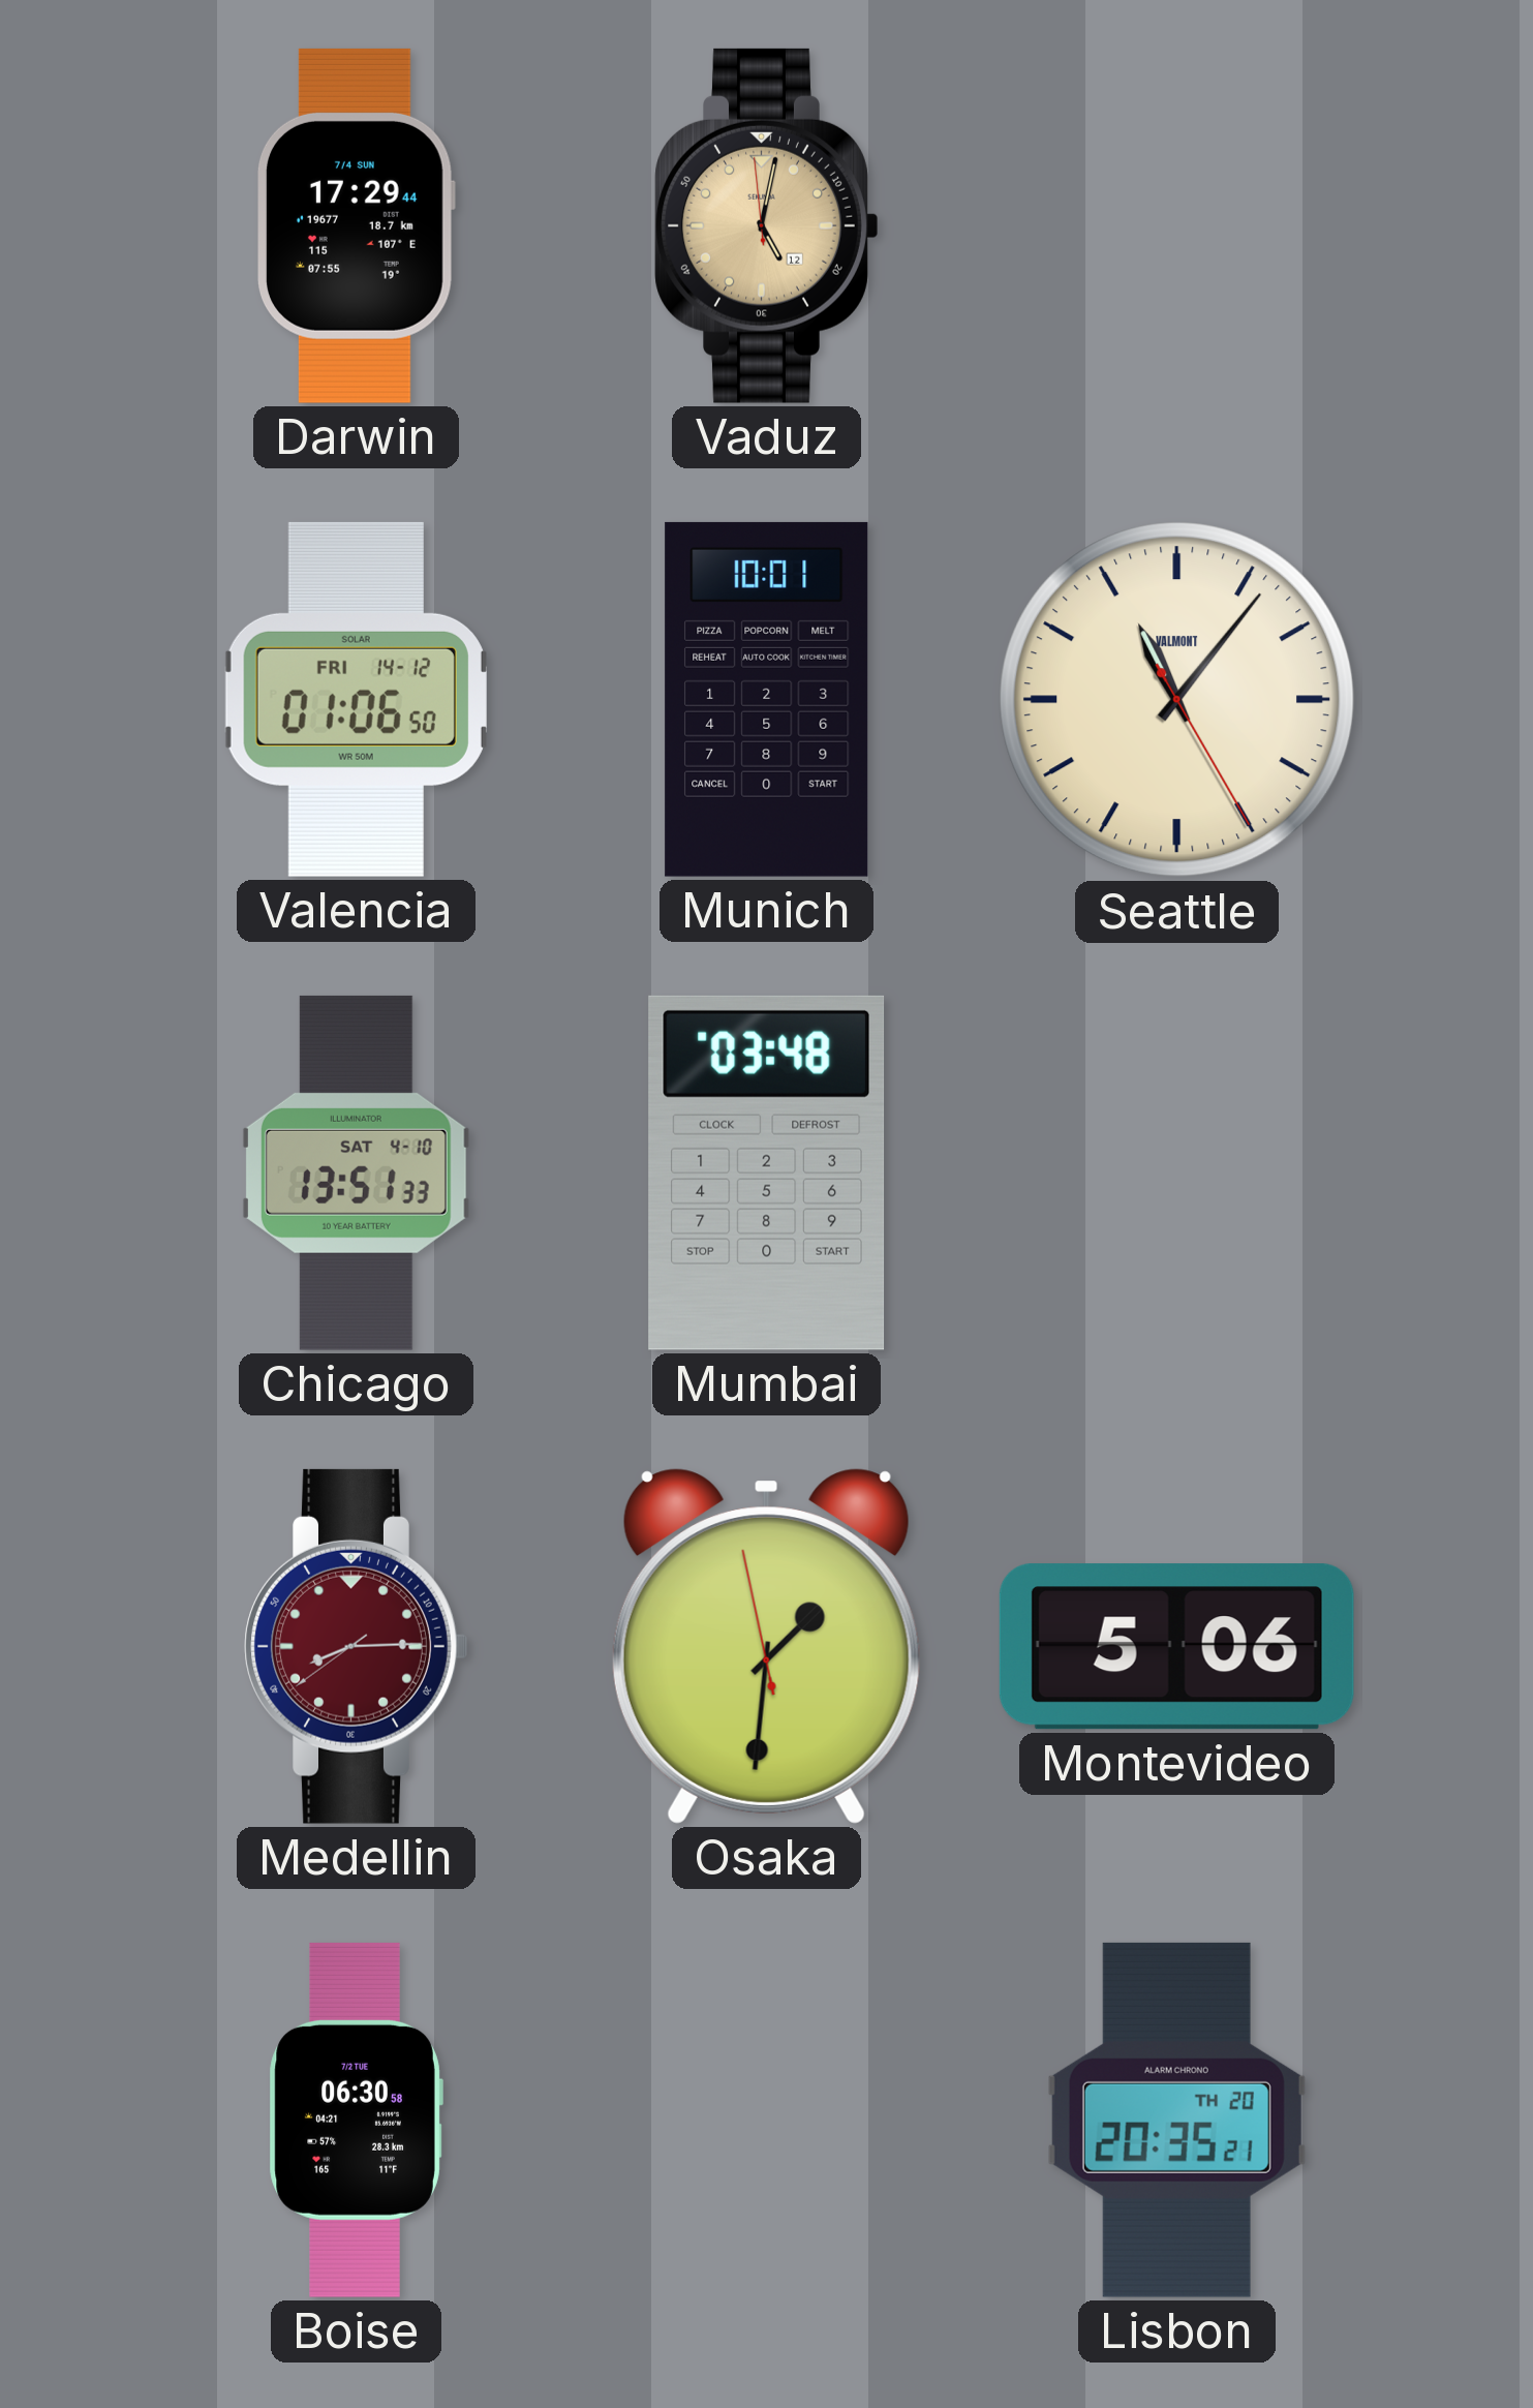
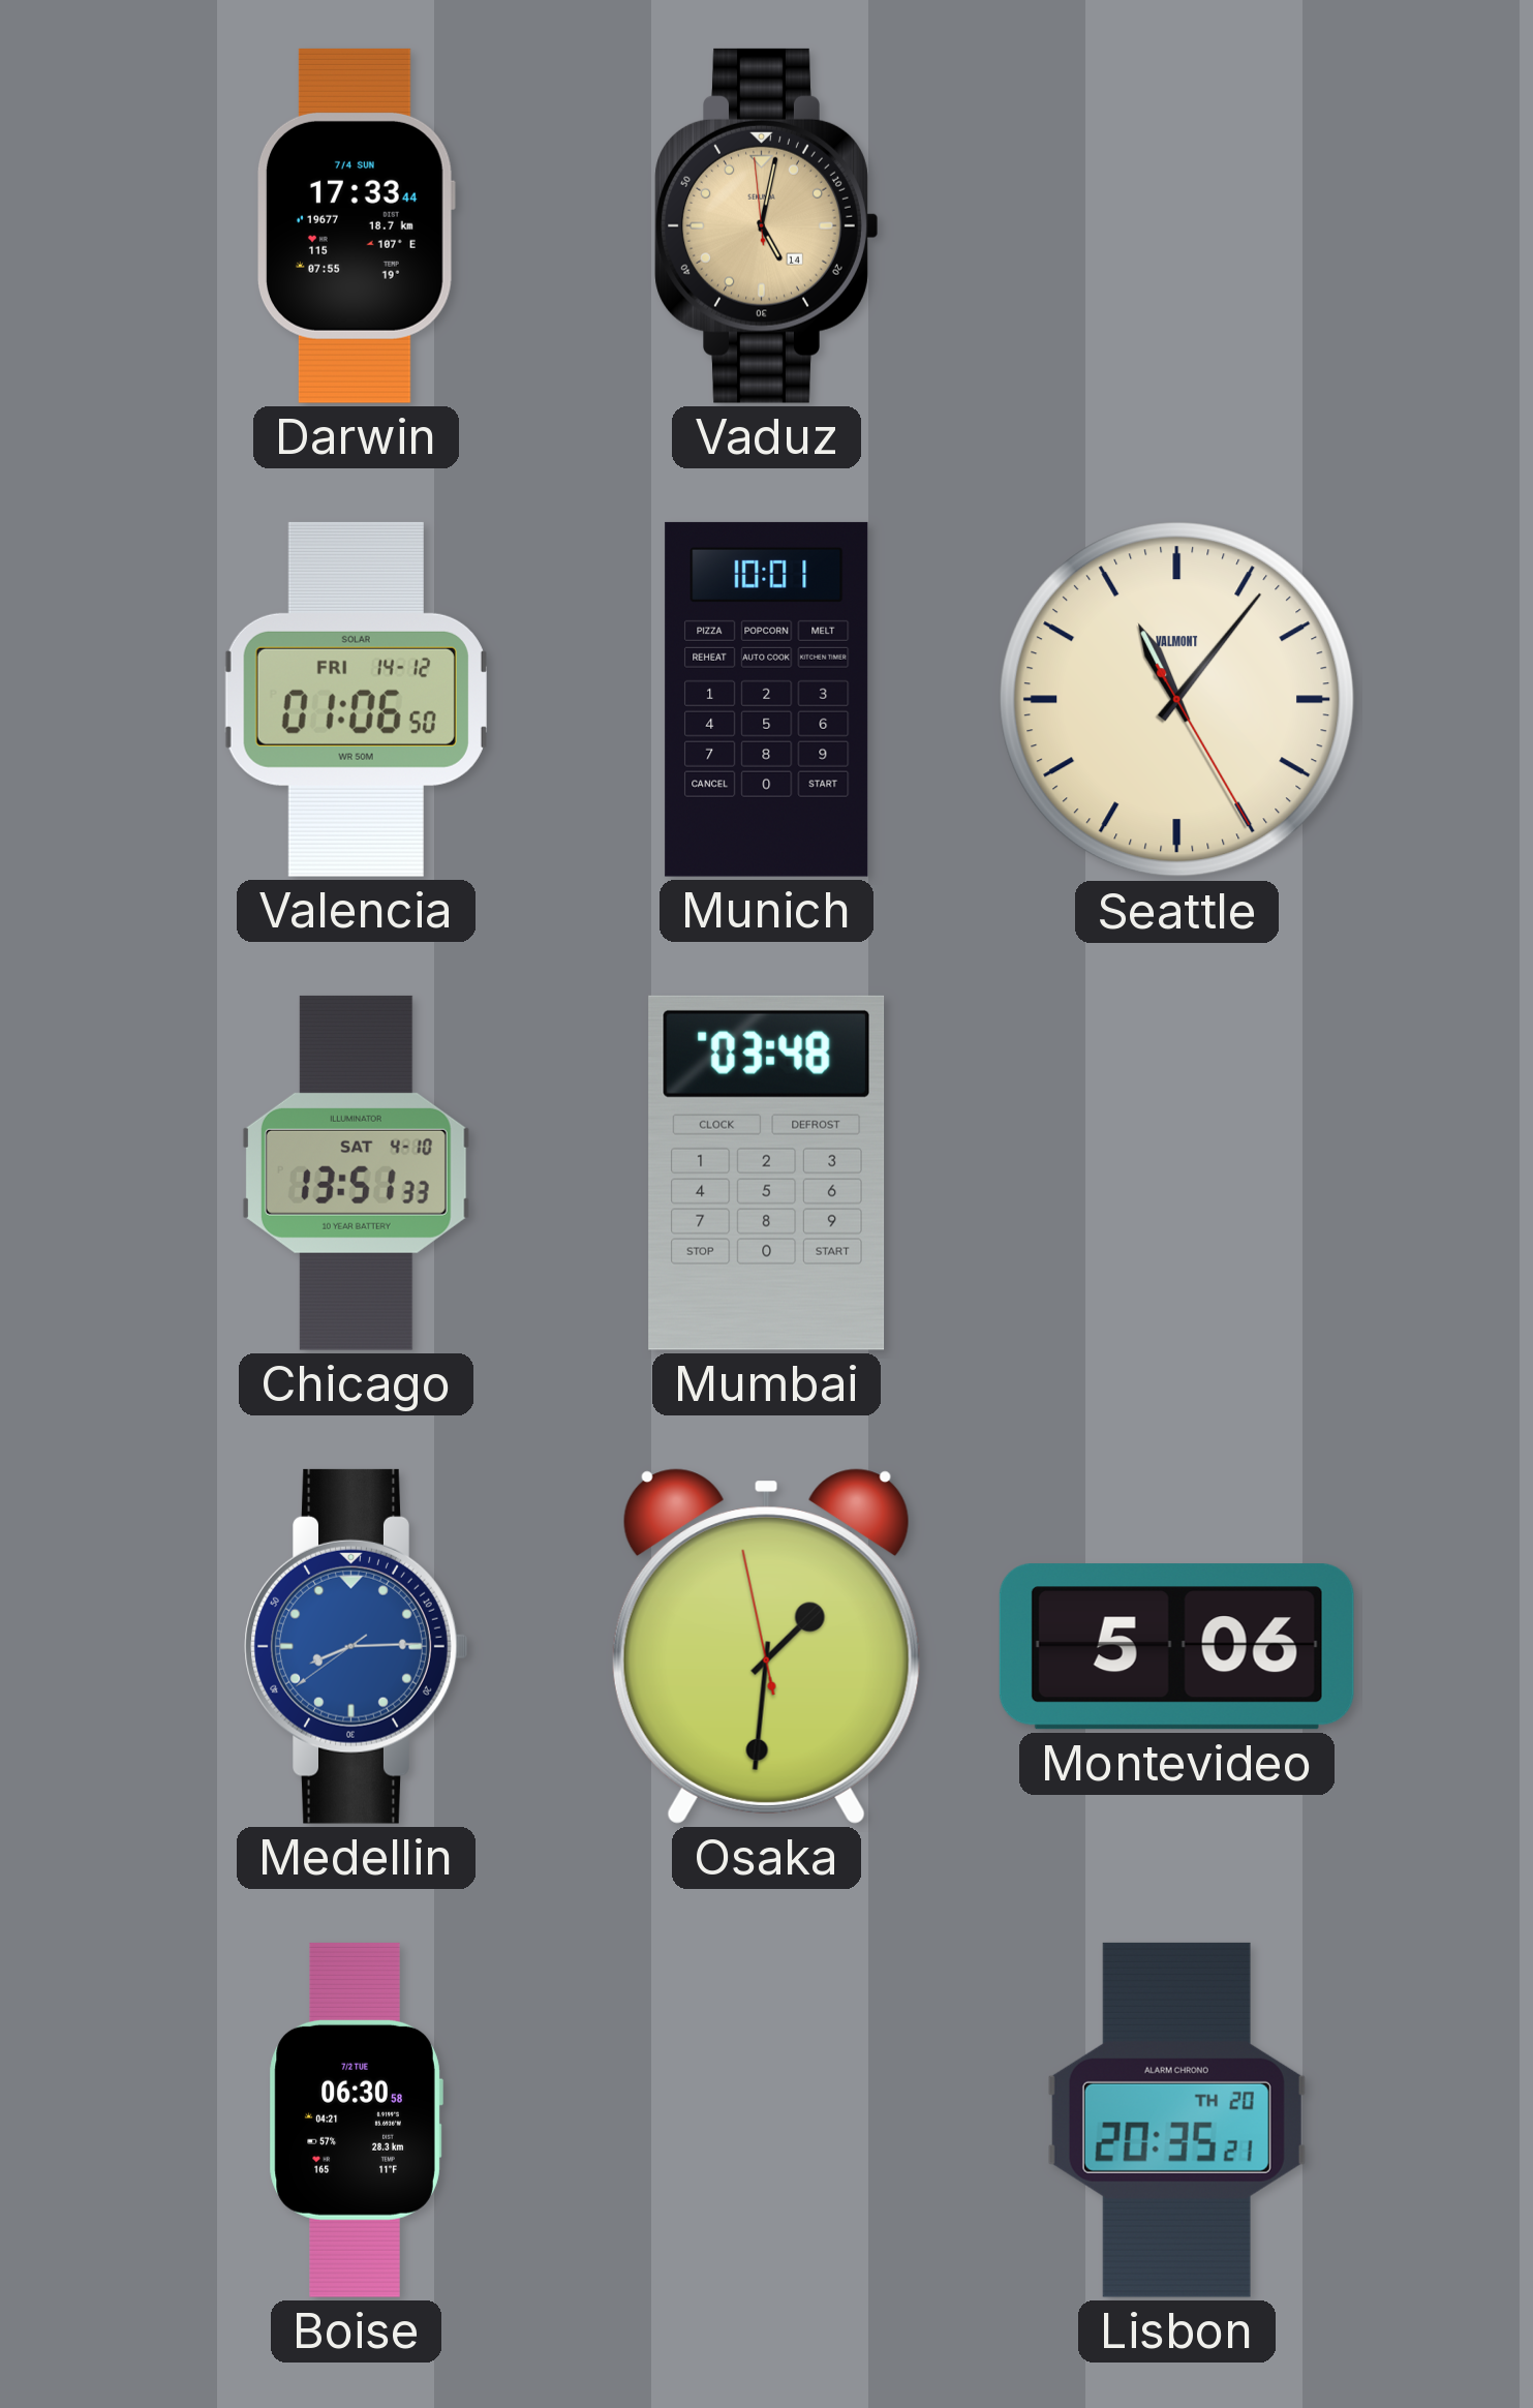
Darwin: 17:29 -> 17:33 (357, 225)
Vaduz date: 12 -> 14 (767, 225)
Medellin dial: burgundy -> blue (357, 1646)
